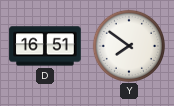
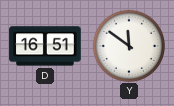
Y: 7:51 -> 11:51 (128, 45)
